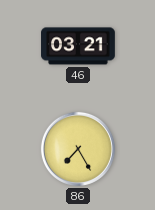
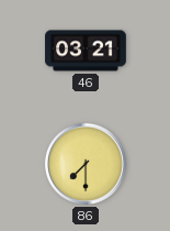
86: 7:25 -> 7:30 (86, 164)
